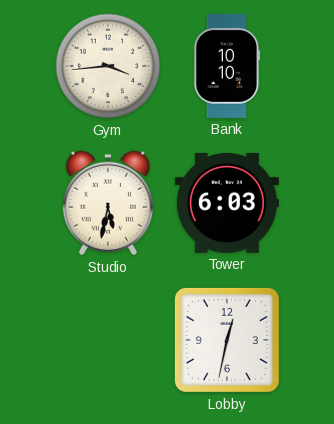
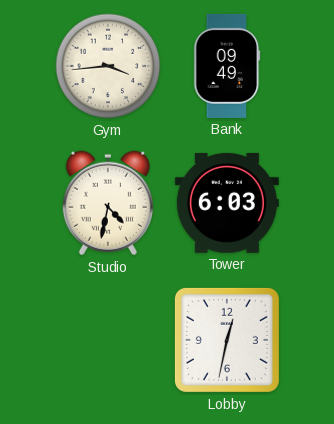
Bank: 10:10 -> 09:49 (227, 66)
Studio: 5:32 -> 4:32 (108, 203)
